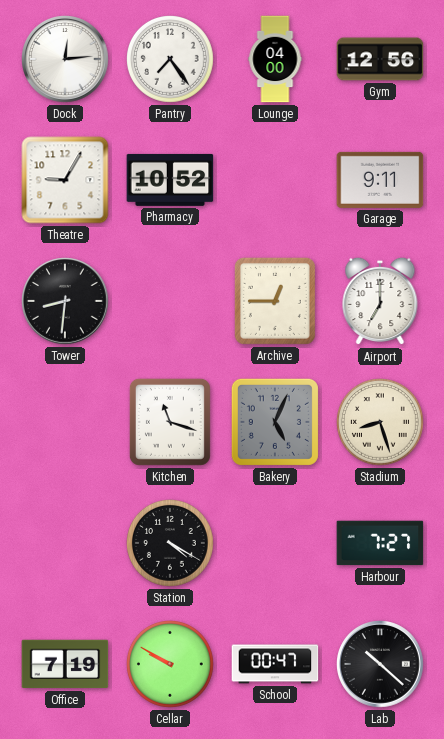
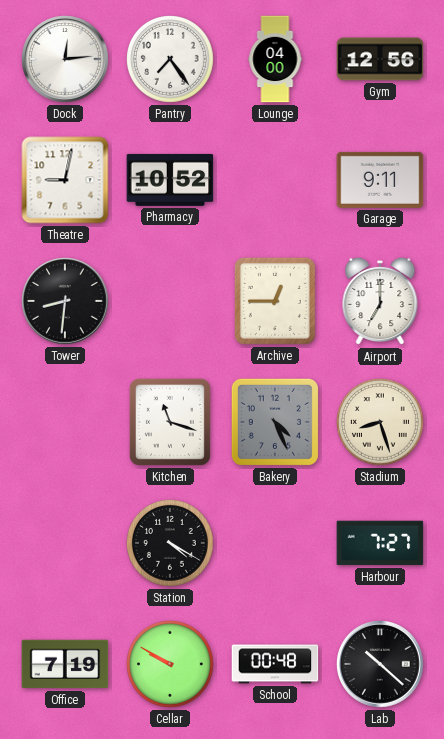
Theatre: 9:05 -> 9:02 (65, 180)
Bakery: 5:04 -> 4:26 (275, 422)
School: 00:47 -> 00:48 (275, 664)
